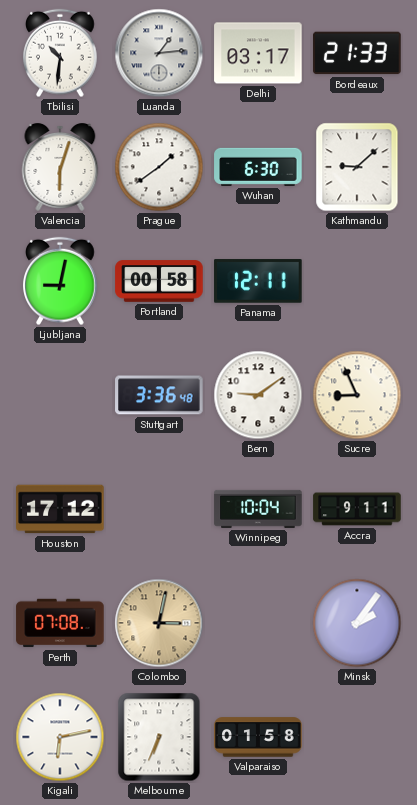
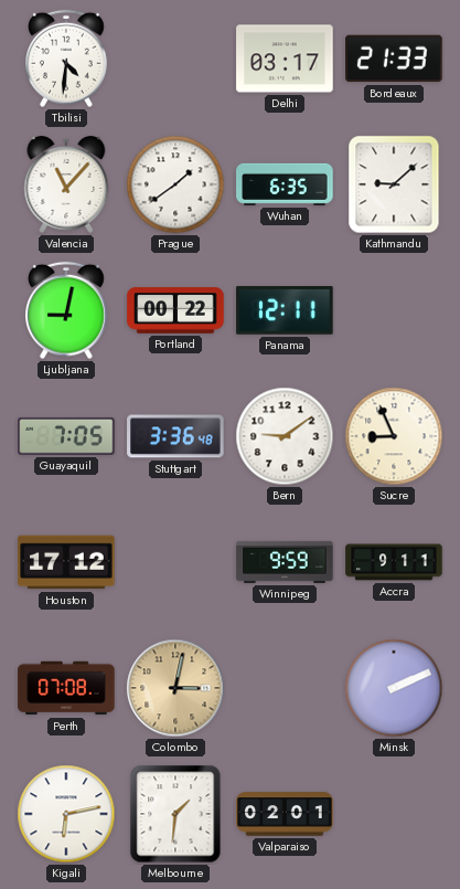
Tbilisi: 10:31 -> 4:31 (67, 59)
Luanda: 1:14 -> none (159, 53)
Valencia: 6:03 -> 11:07 (66, 186)
Wuhan: 6:30 -> 6:35 (285, 184)
Portland: 00:58 -> 00:22 (175, 310)
Guayaquil: none -> 7:05 (66, 436)
Winnipeg: 10:04 -> 9:59 (285, 562)
Minsk: 2:06 -> 2:11 (394, 688)
Melbourne: 6:34 -> 1:31 (175, 814)
Valparaiso: 01:58 -> 02:01 (285, 814)
